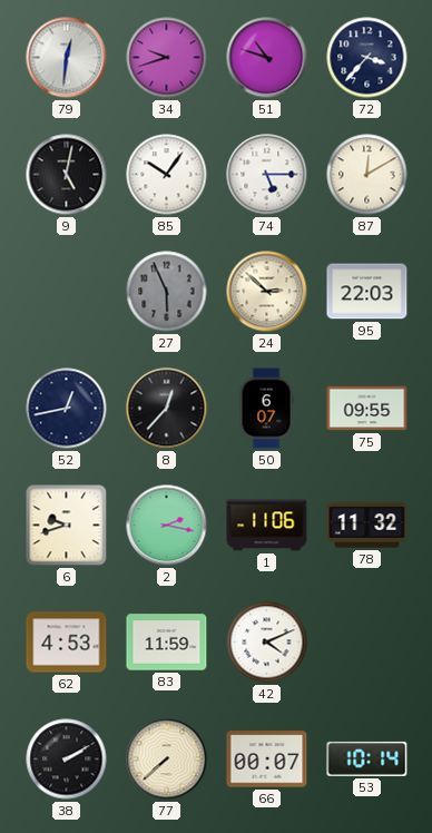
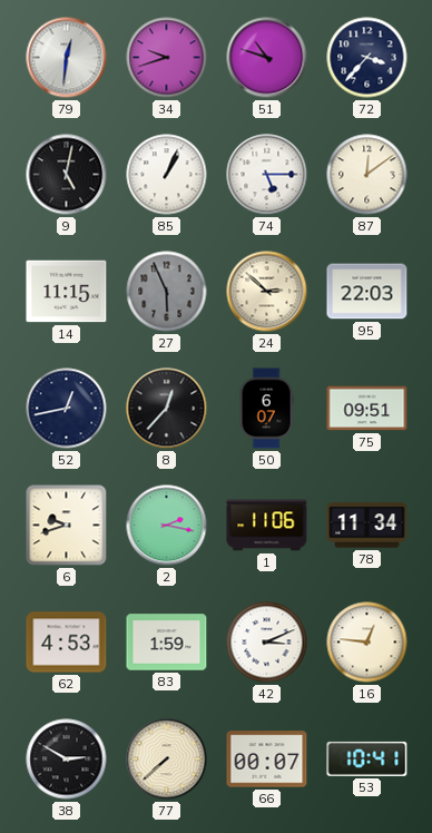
85: 10:06 -> 1:04 (167, 175)
87: 12:10 -> 12:09 (367, 175)
14: none -> 11:15 (67, 292)
75: 09:55 -> 09:51 (367, 409)
78: 11:32 -> 11:34 (367, 526)
83: 11:59 -> 1:59 (167, 643)
42: 4:11 -> 3:11 (267, 643)
16: none -> 12:46 (367, 643)
38: 2:10 -> 2:50 (67, 759)
53: 10:14 -> 10:41 (367, 758)
